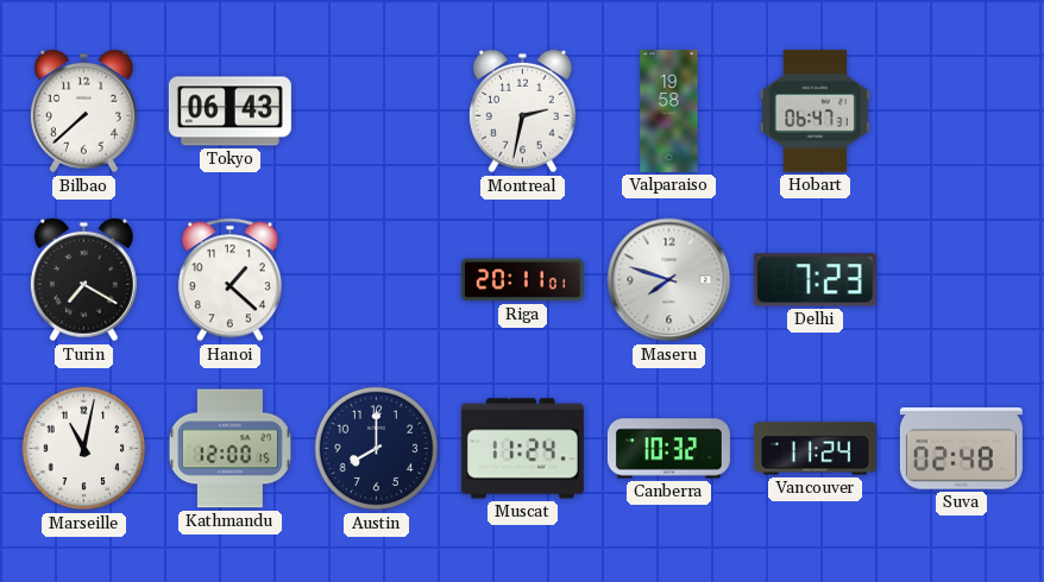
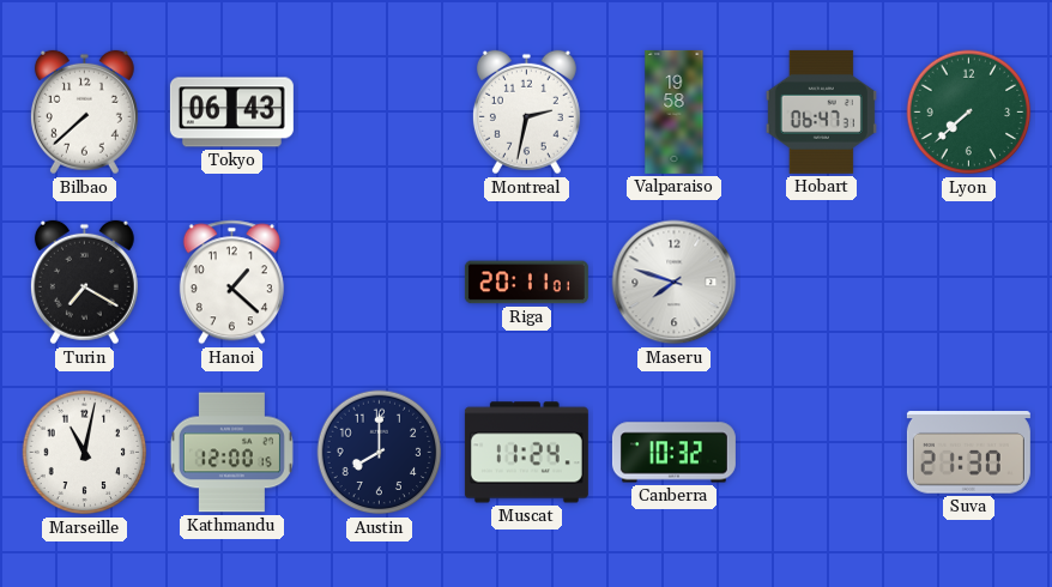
Lyon: none -> 7:38 (969, 113)
Delhi: 7:23 -> none (815, 280)
Vancouver: 11:24 -> none (815, 449)
Suva: 02:48 -> 21:30 (968, 453)
